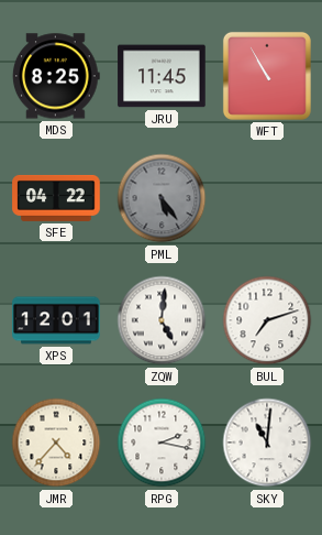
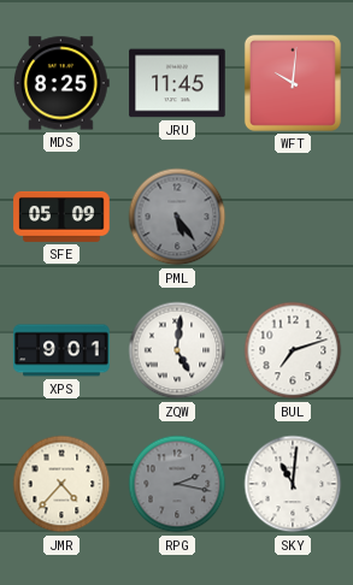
WFT: 10:55 -> 10:01 (293, 83)
SFE: 04:22 -> 05:09 (61, 217)
XPS: 12:01 -> 9:01 (61, 350)
RPG dial: white -> grey (177, 484)
